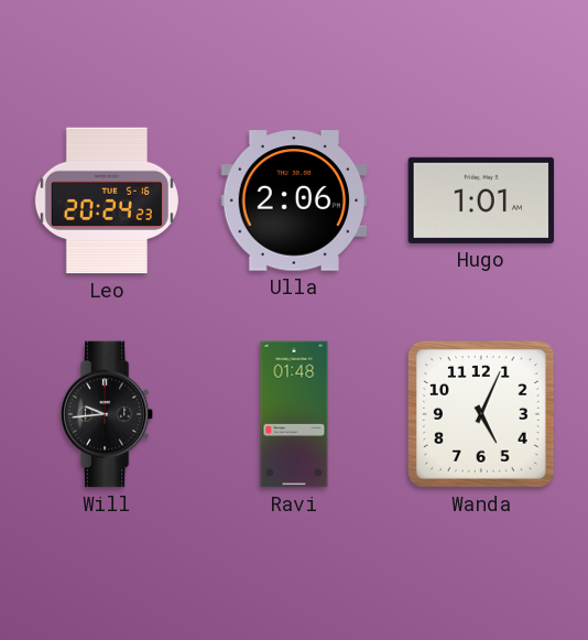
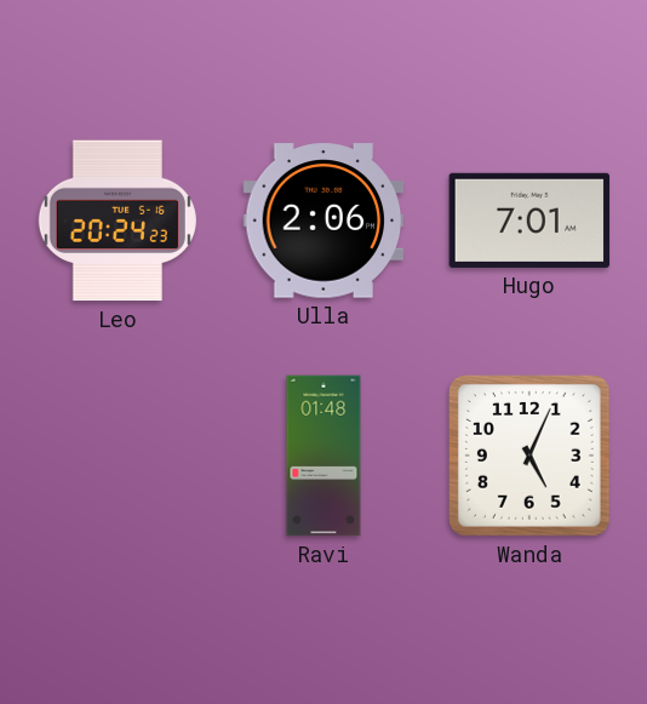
Hugo: 1:01 -> 7:01 (529, 221)
Will: 9:44 -> none (107, 414)
